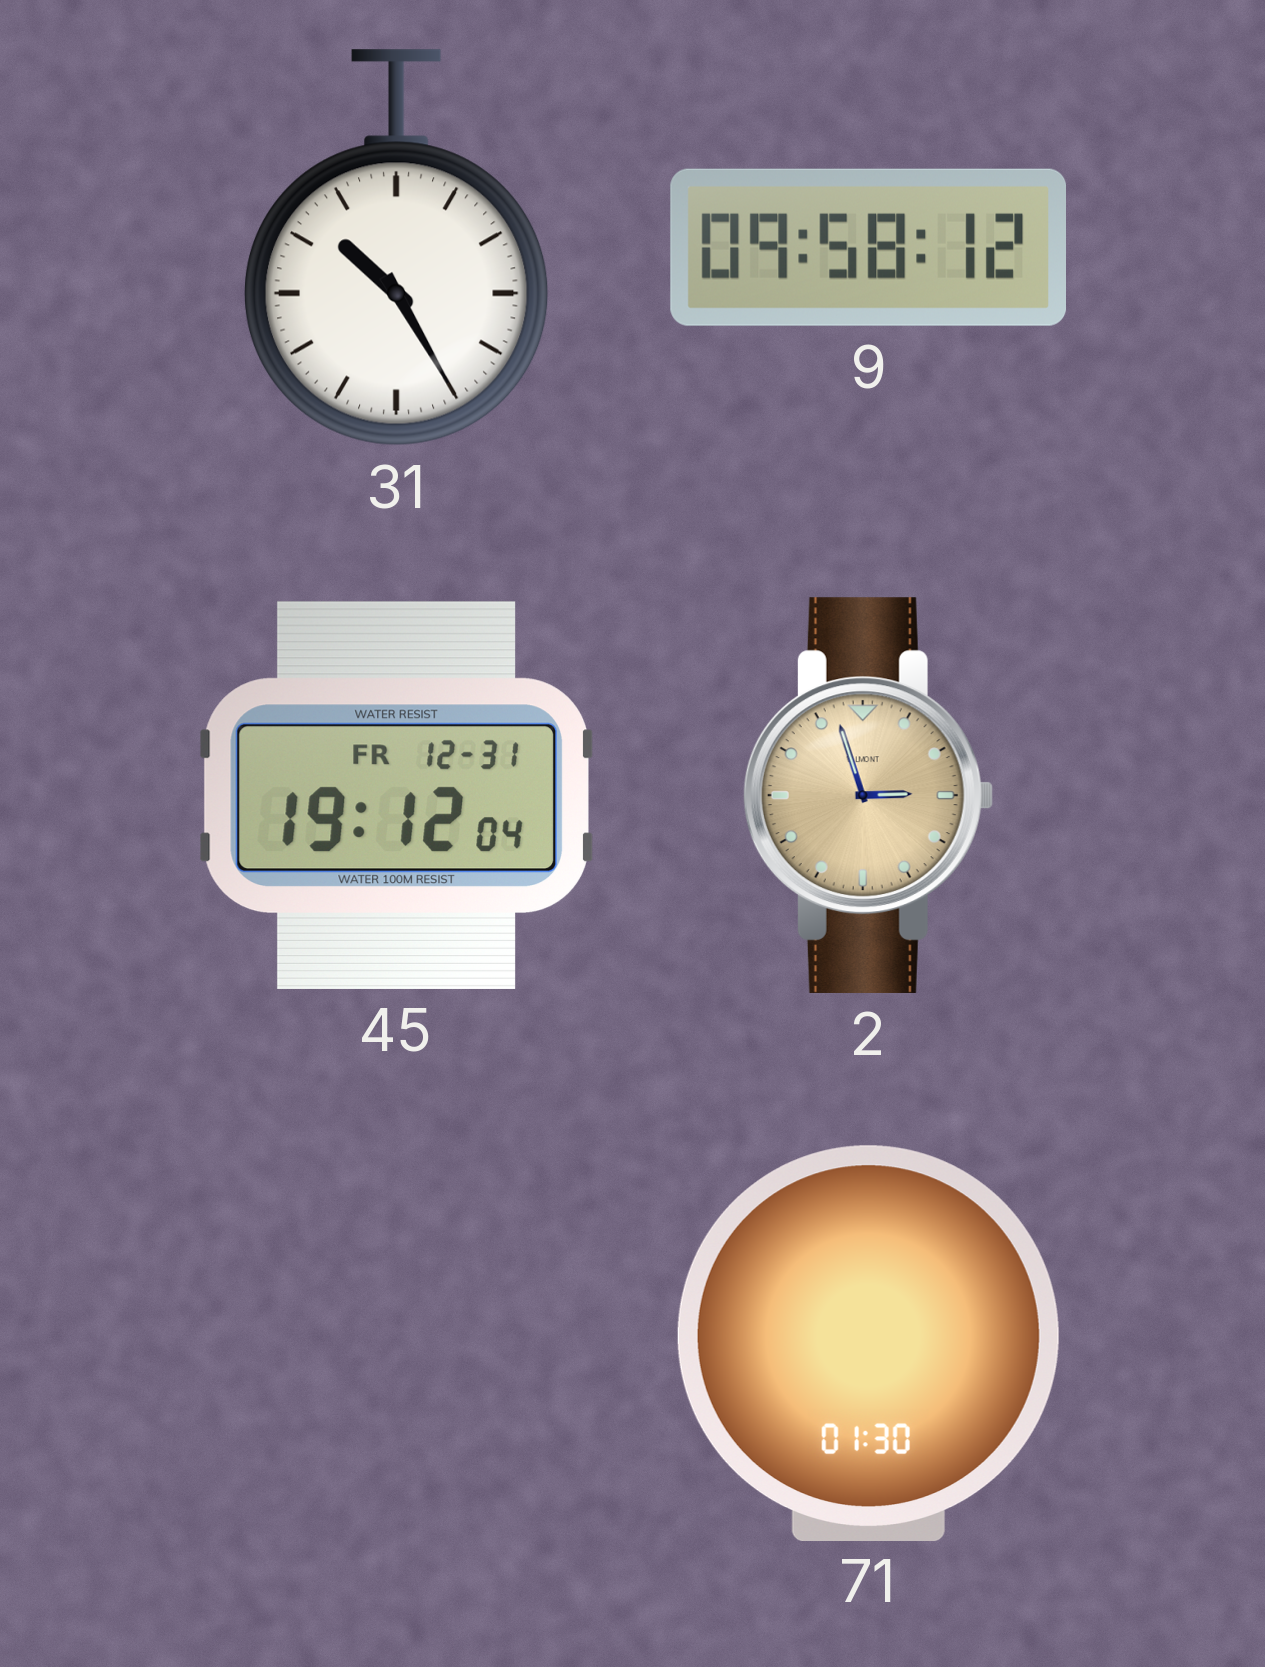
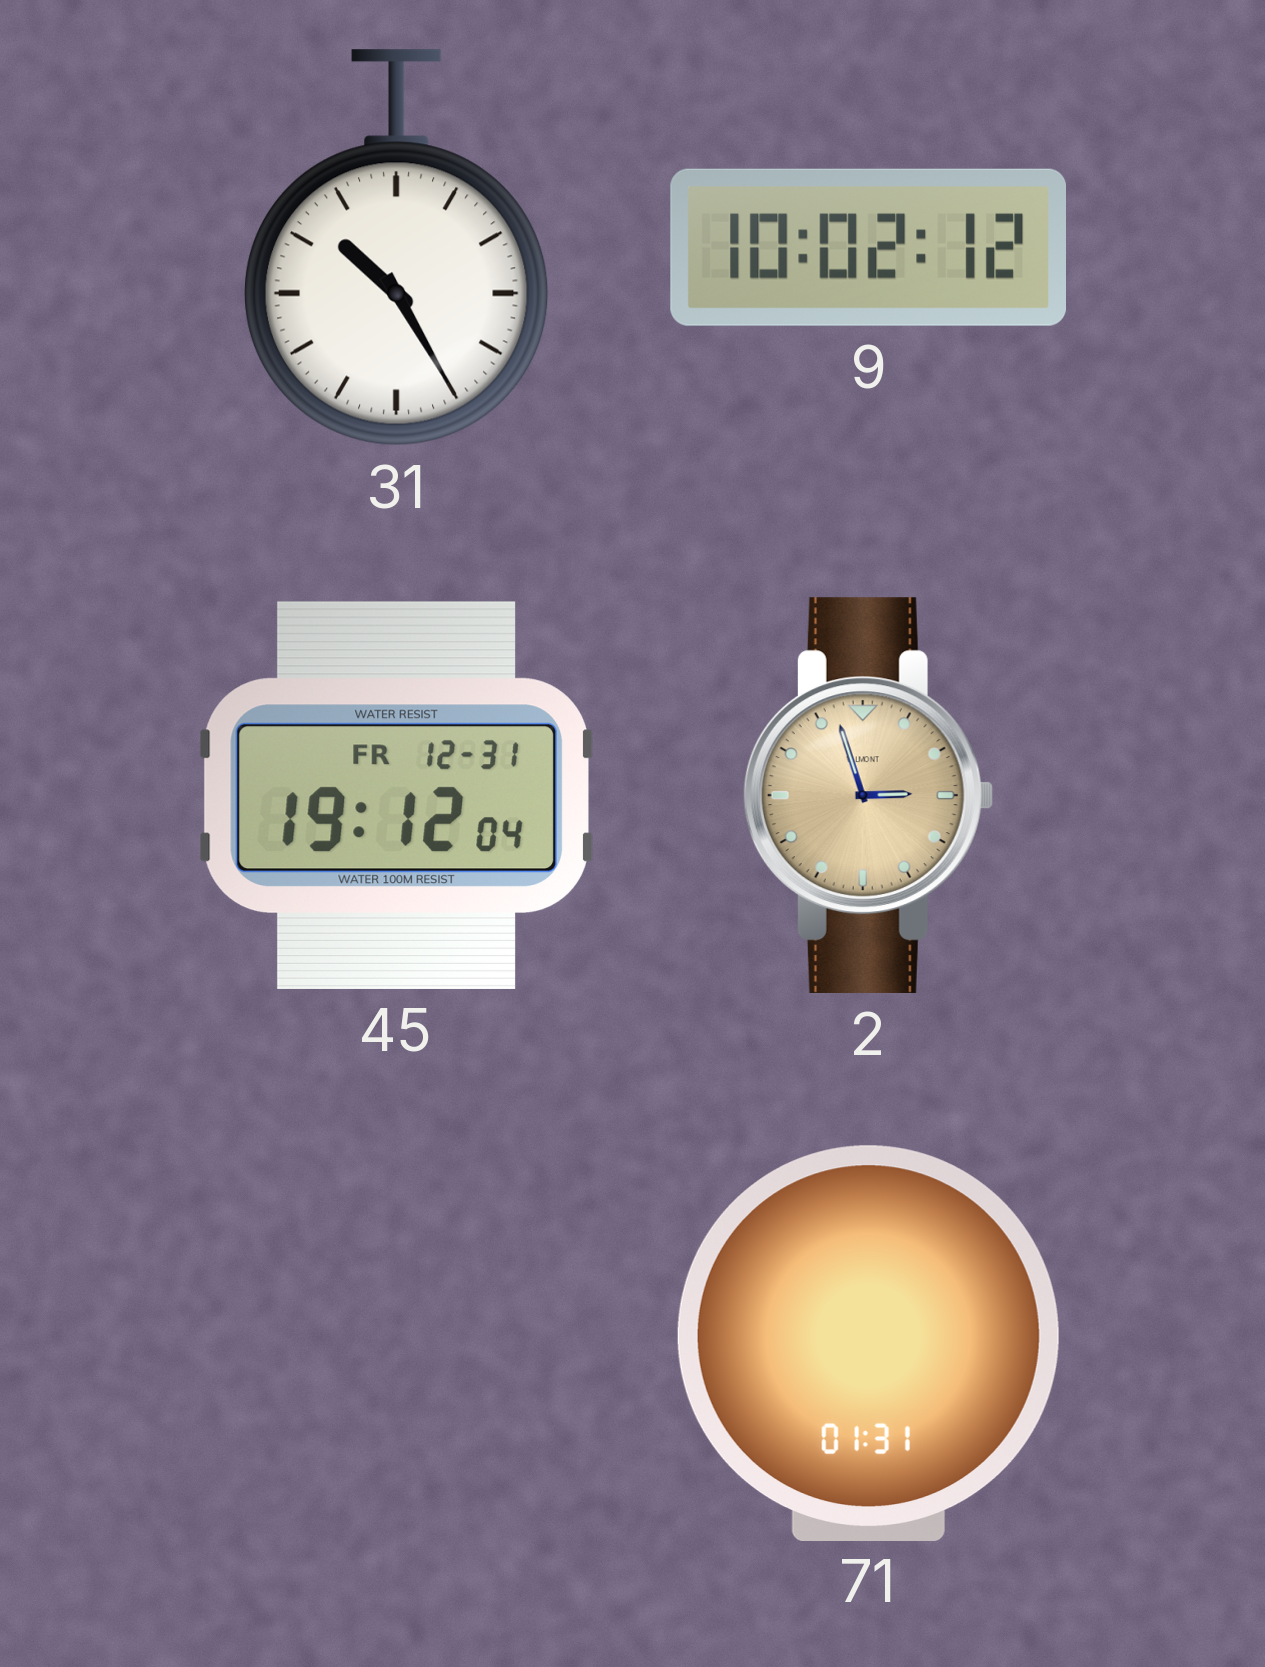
9: 09:58 -> 10:02 (868, 247)
71: 01:30 -> 01:31 (868, 1343)
